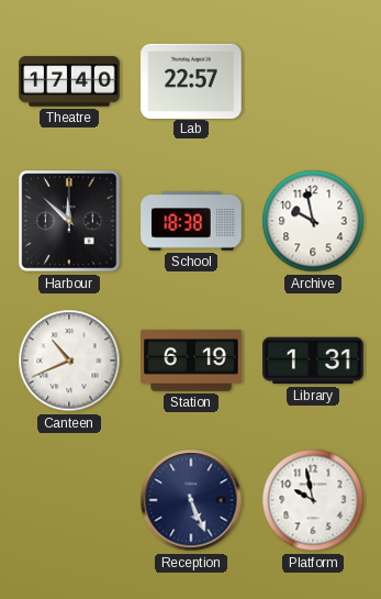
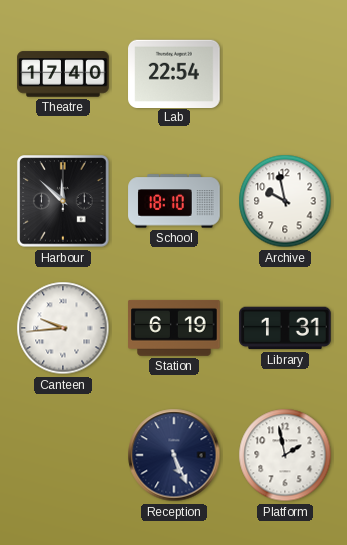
Lab: 22:57 -> 22:54 (174, 73)
School: 18:38 -> 18:10 (174, 201)
Canteen: 10:41 -> 9:44 (63, 328)
Platform: 9:58 -> 1:58 (285, 455)
